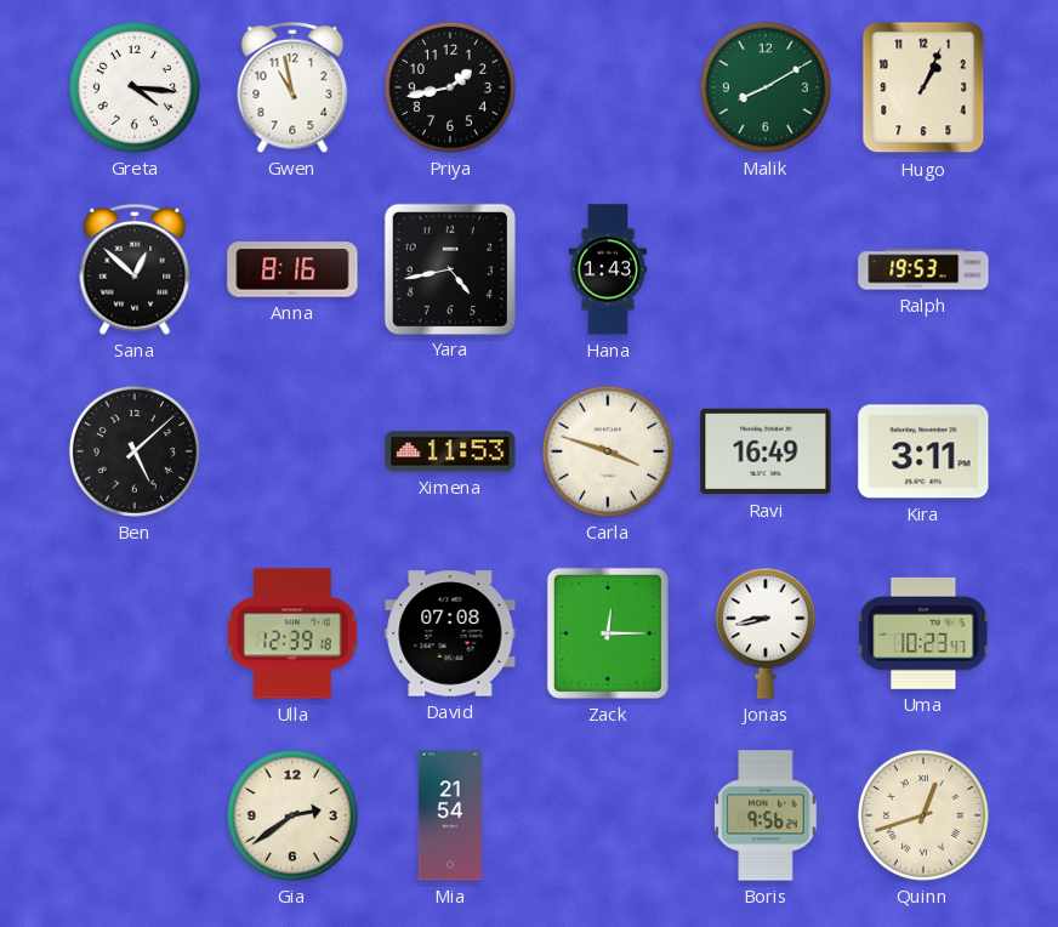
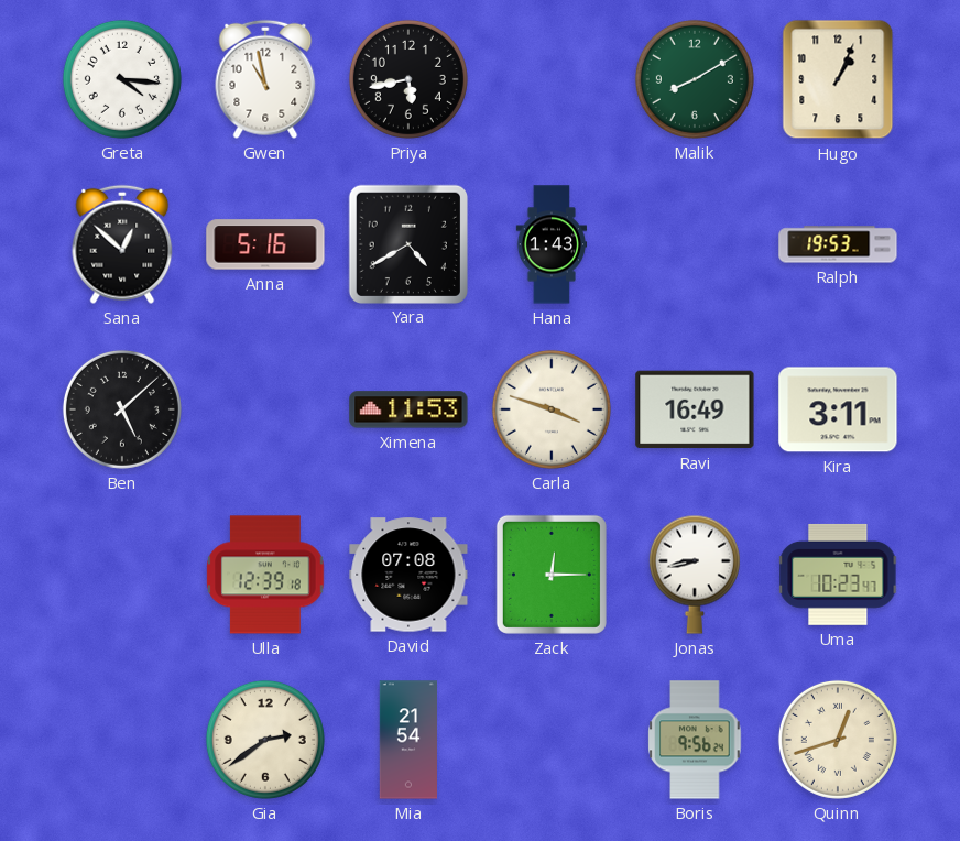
Priya: 1:43 -> 5:43 (408, 79)
Anna: 8:16 -> 5:16 (265, 244)
Yara: 4:43 -> 4:40 (407, 243)
